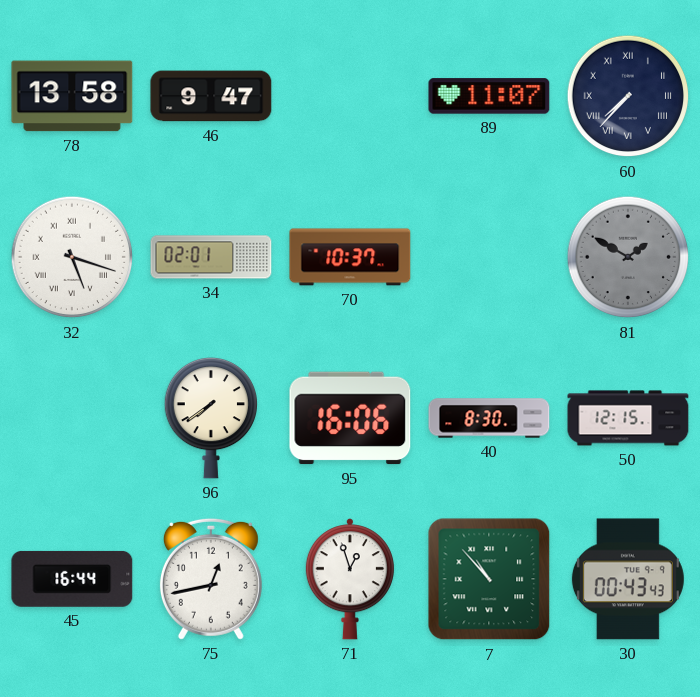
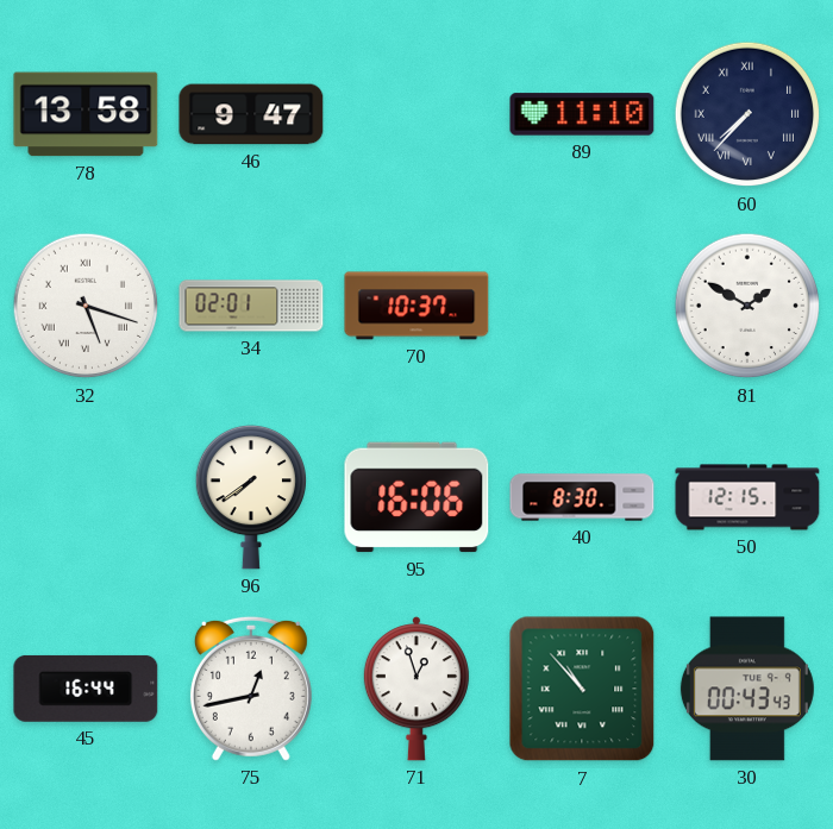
89: 11:07 -> 11:10 (582, 114)
81 dial: grey -> white (747, 306)
